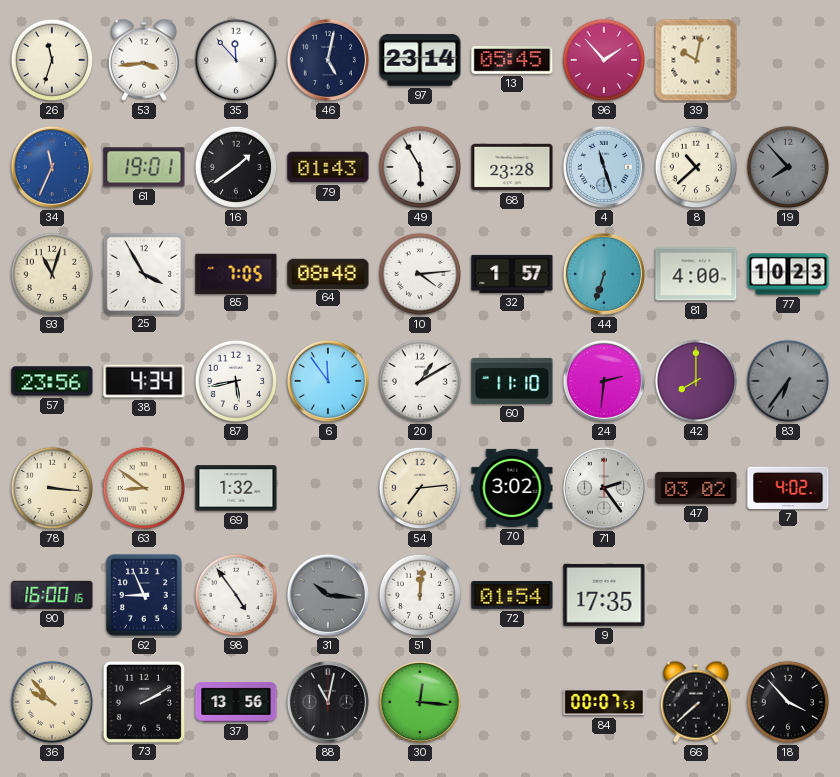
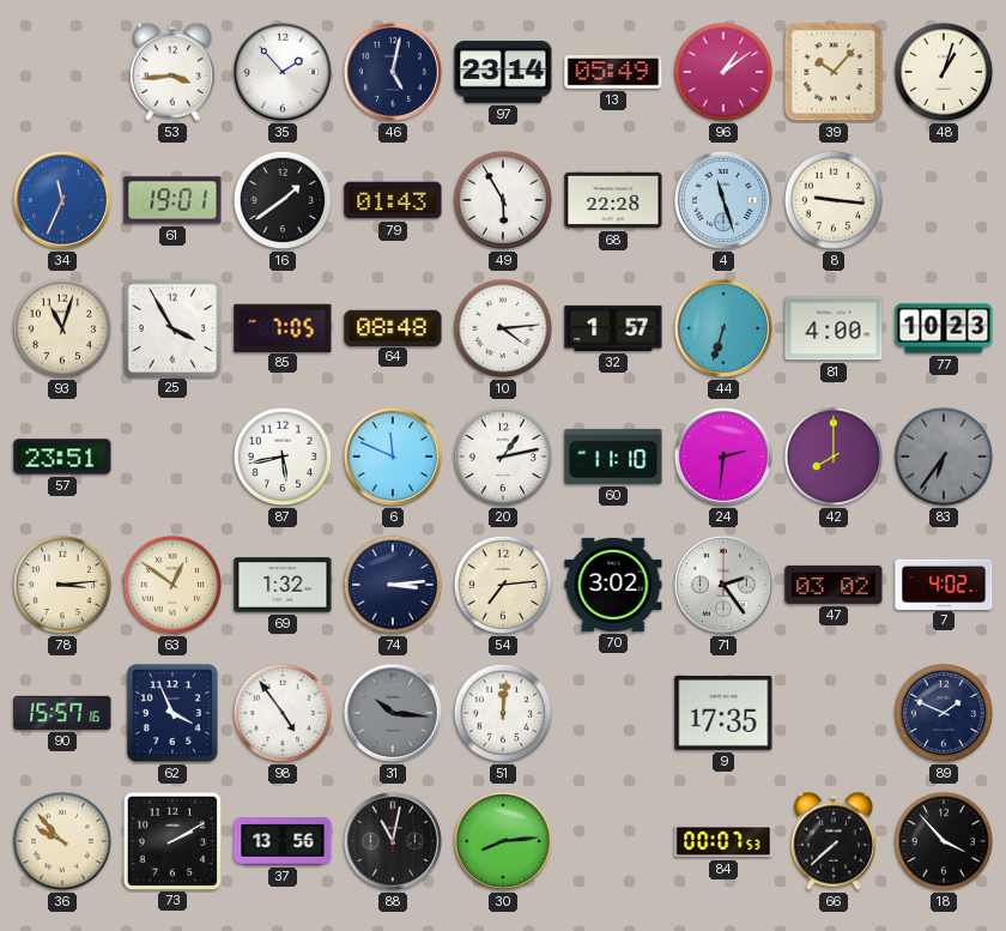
26: 11:33 -> none (52, 60)
35: 11:53 -> 1:53 (283, 72)
13: 05:45 -> 05:49 (613, 72)
96: 1:53 -> 1:09 (723, 72)
39: 10:02 -> 10:07 (834, 72)
48: none -> 1:03 (944, 72)
68: 23:28 -> 22:28 (613, 200)
8: 10:38 -> 9:16 (834, 200)
19: 7:53 -> none (788, 167)
57: 23:56 -> 23:51 (62, 457)
38: 4:34 -> none (144, 381)
6: 11:54 -> 11:49 (393, 457)
20: 1:10 -> 1:13 (503, 457)
78: 3:16 -> 3:14 (62, 585)
63: 8:51 -> 12:51 (172, 585)
74: none -> 3:14 (393, 585)
90: 16:00 -> 15:57 (62, 713)
62: 8:56 -> 3:56 (172, 713)
72: 01:54 -> none (512, 596)
89: none -> 1:49 (944, 713)
30: 12:16 -> 8:14 (503, 841)
